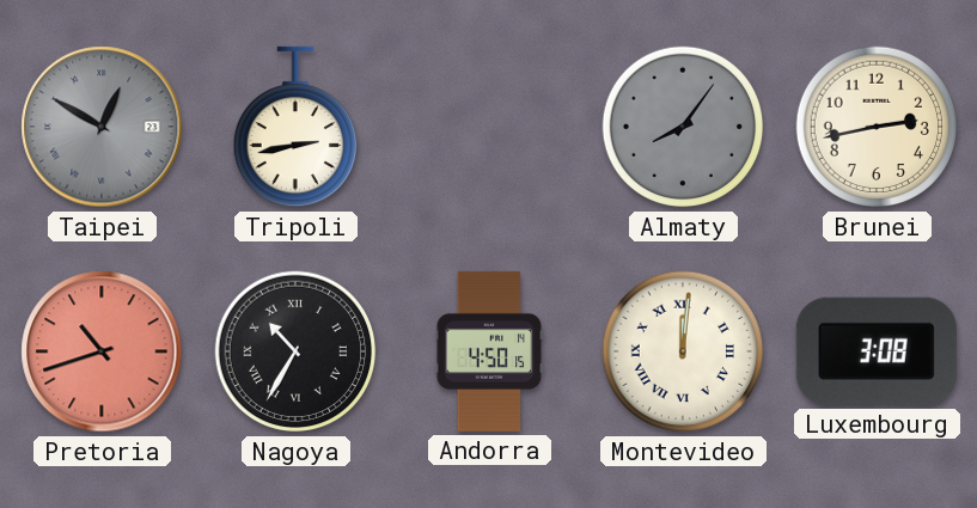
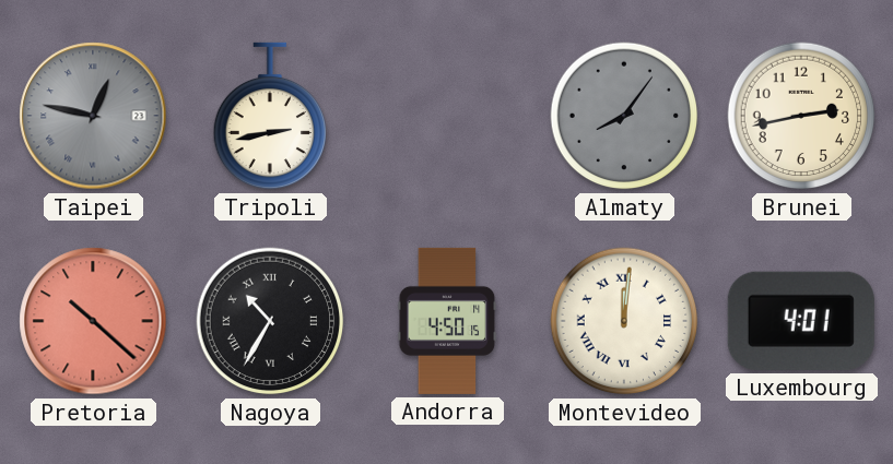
Taipei: 12:50 -> 12:47 (93, 116)
Pretoria: 10:42 -> 10:22 (93, 321)
Luxembourg: 3:08 -> 4:01 (801, 321)
